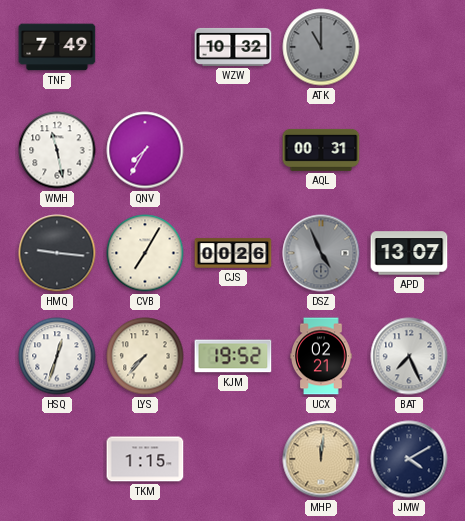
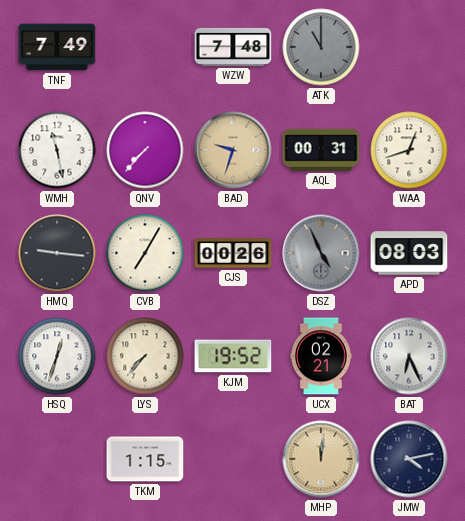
WZW: 10:32 -> 7:48 (233, 47)
QNV: 7:35 -> 7:37 (145, 150)
BAD: none -> 9:33 (233, 150)
WAA: none -> 12:42 (409, 150)
APD: 13:07 -> 08:03 (409, 253)
BAT: 7:26 -> 6:26 (409, 356)
JMW: 4:10 -> 4:13 (409, 459)
